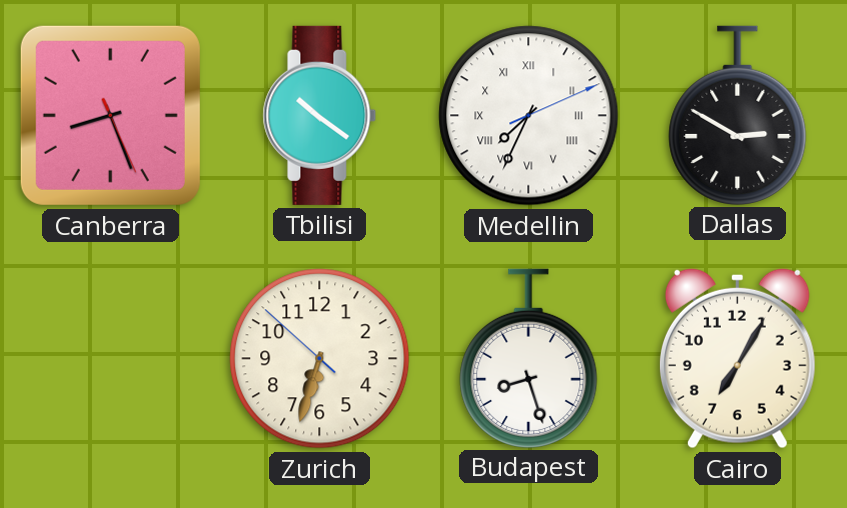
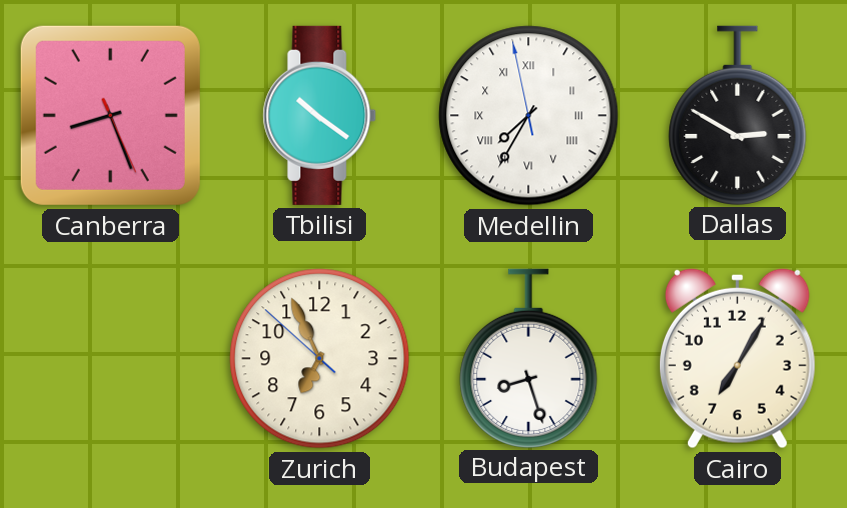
Medellin: 7:34:11 -> 7:34:58 (529, 116)
Zurich: 6:32 -> 6:55 (320, 359)
